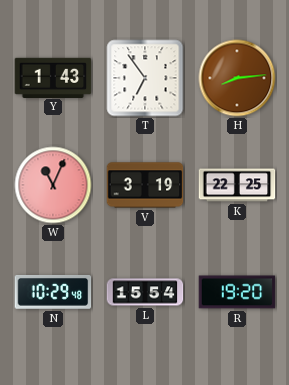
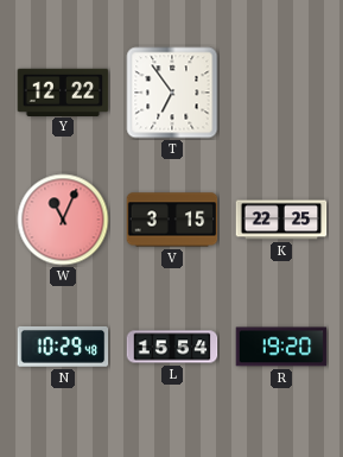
Y: 1:43 -> 12:22 (63, 91)
H: 8:14 -> none (237, 78)
V: 3:19 -> 3:15 (172, 220)
